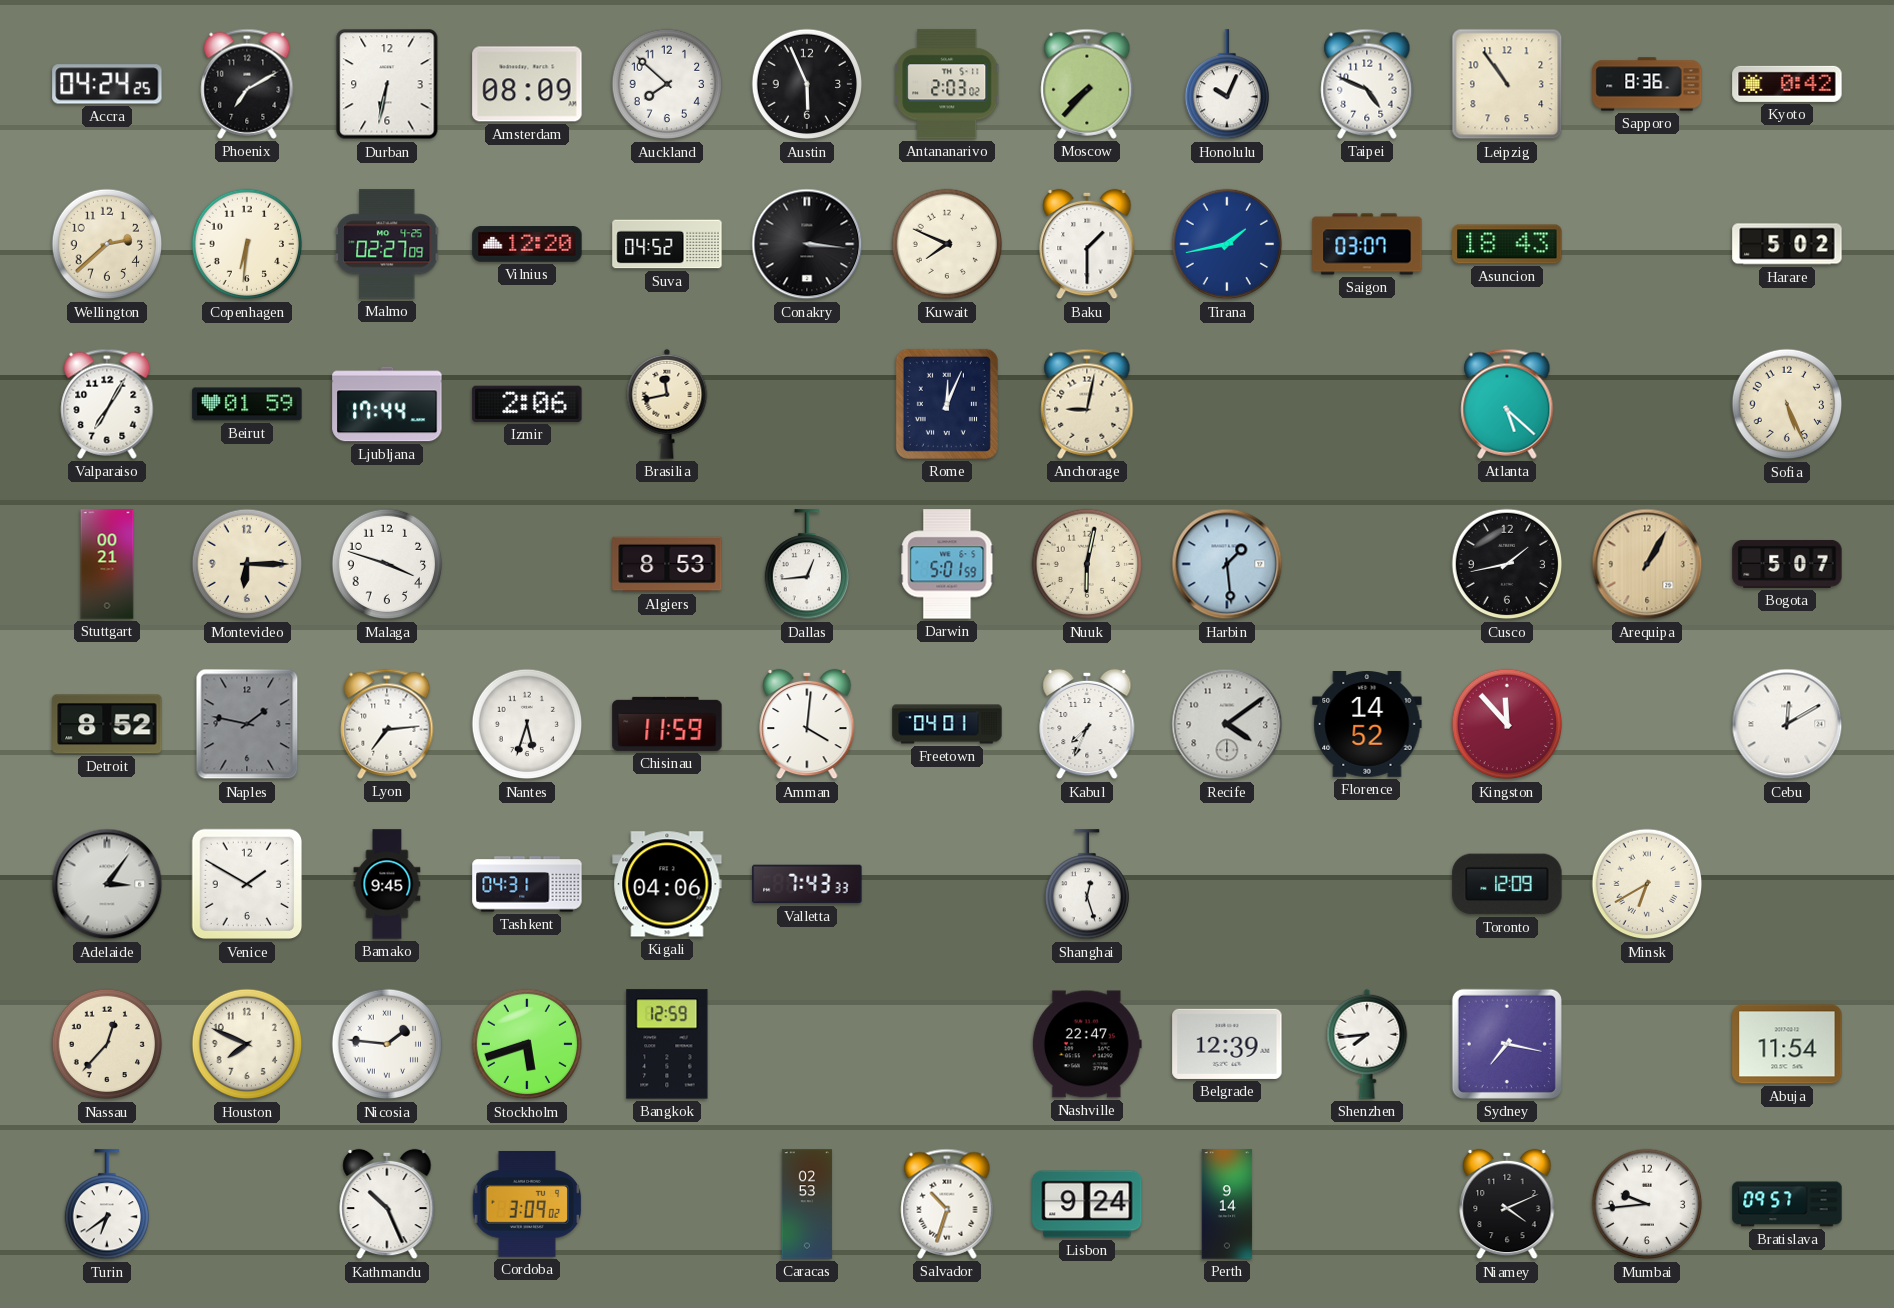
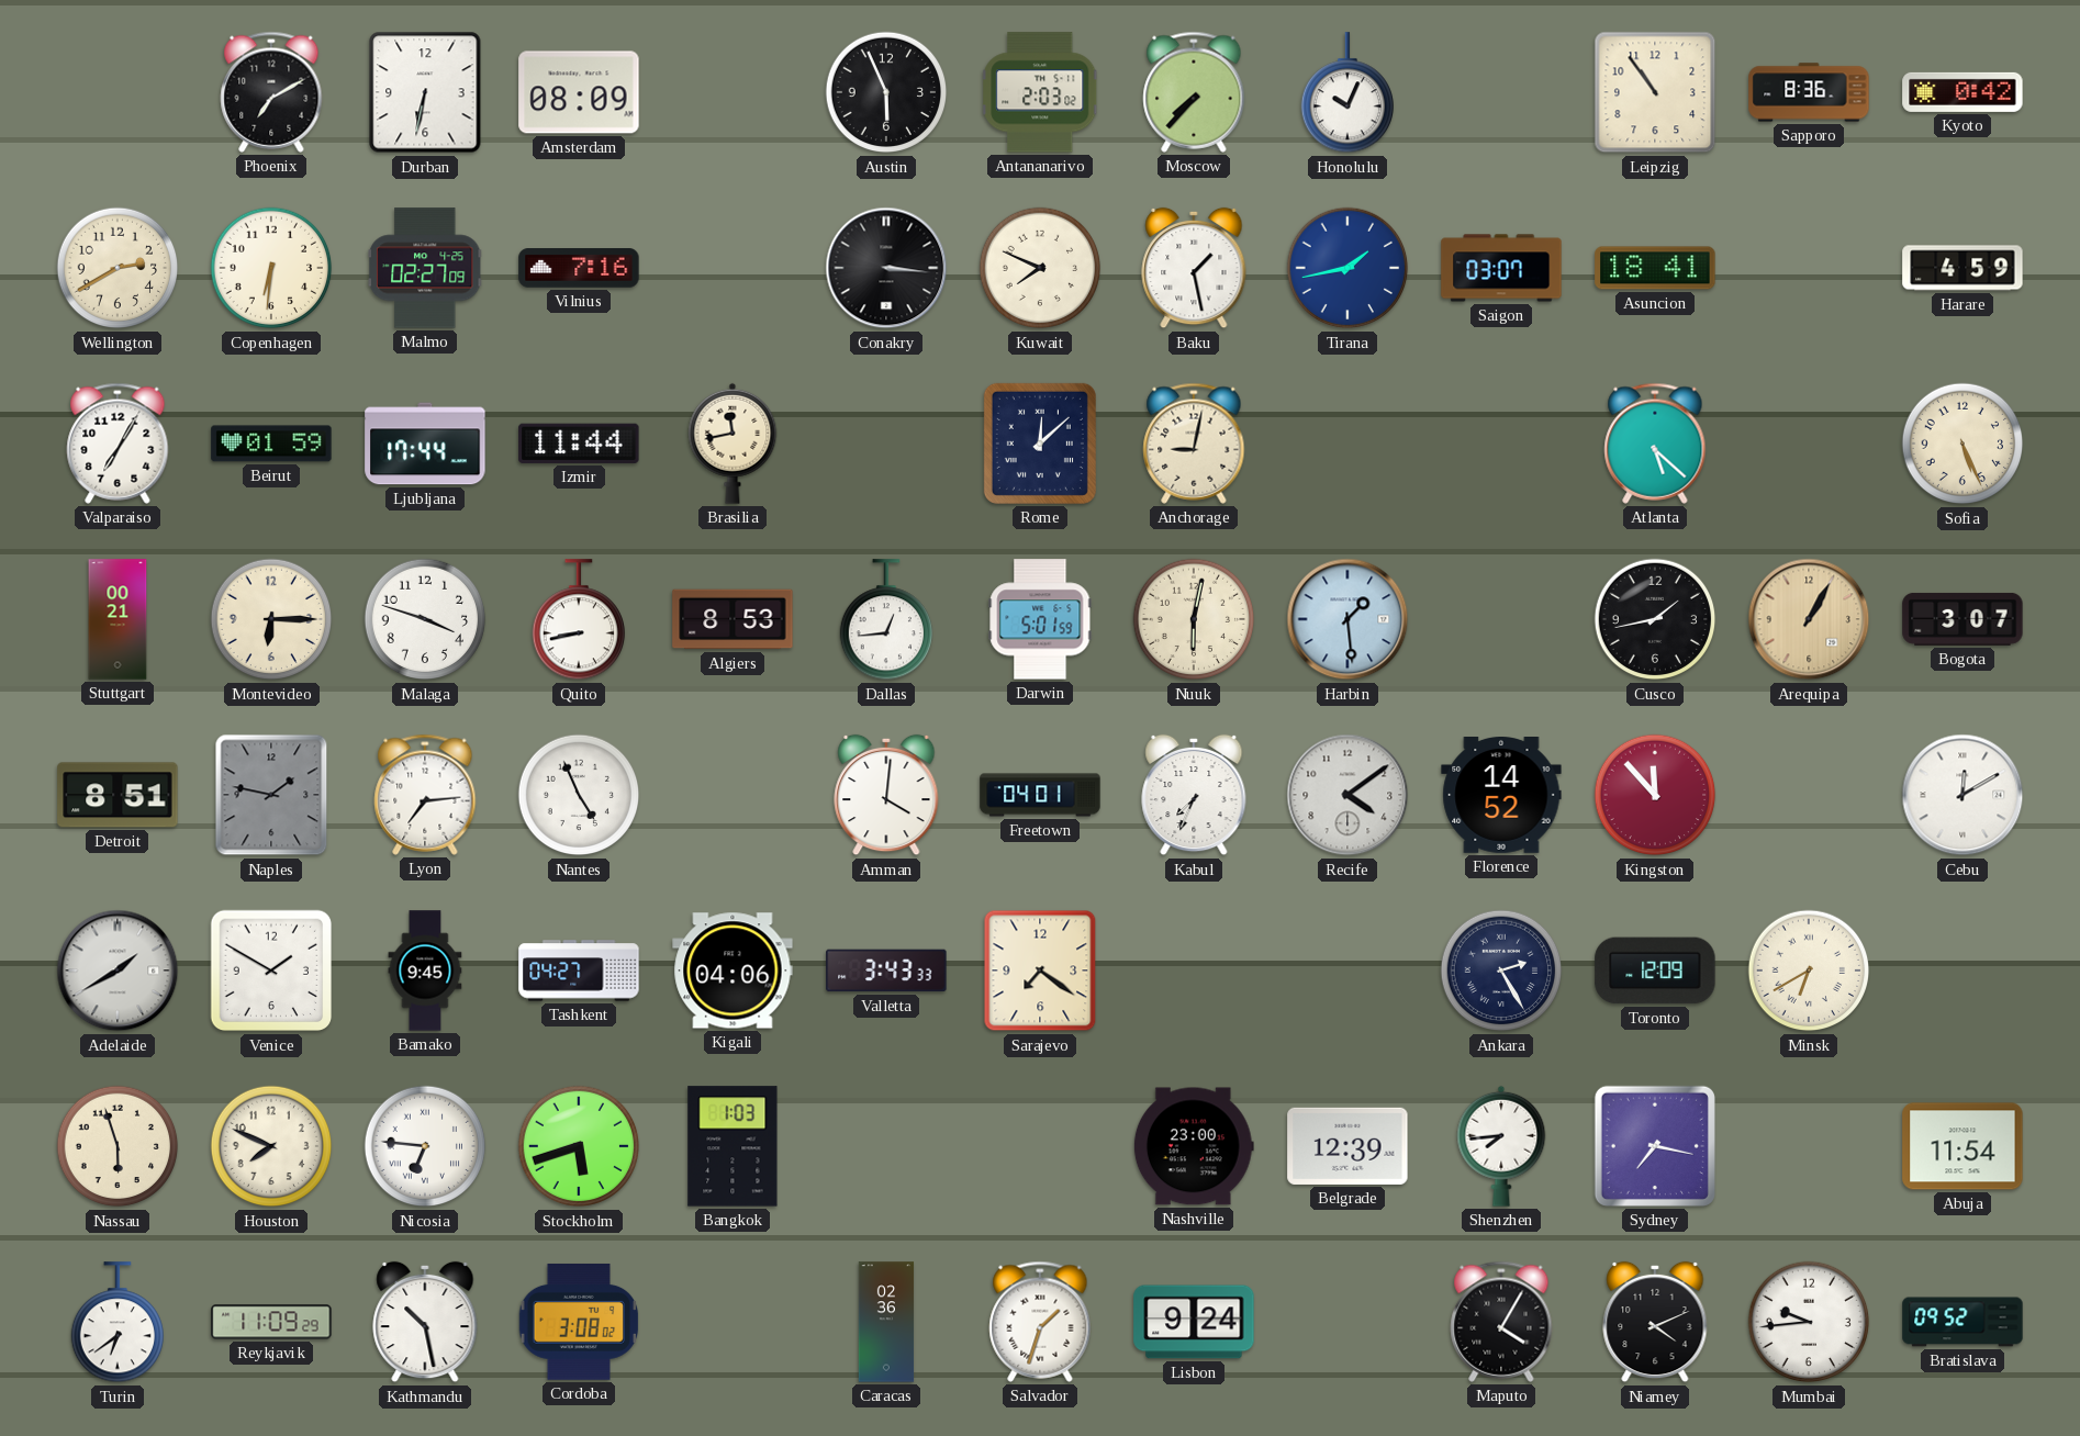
Accra: 04:24 -> none (107, 84)
Auckland: 7:52 -> none (667, 84)
Taipei: 4:49 -> none (1367, 84)
Wellington: 2:38 -> 2:40 (118, 268)
Vilnius: 12:20 -> 7:16 (579, 268)
Suva: 04:52 -> none (667, 244)
Baku: 1:30 -> 1:28 (1194, 268)
Asuncion: 18:43 -> 18:41 (1655, 268)
Harare: 5:02 -> 4:59 (1962, 268)
Izmir: 2:06 -> 11:44 (579, 444)
Rome: 12:04 -> 12:08 (1040, 444)
Quito: none -> 8:43 (578, 620)
Bogota: 5:07 -> 3:07 (1962, 619)
Detroit: 8:52 -> 8:51 (118, 795)
Nantes: 5:33 -> 4:56 (579, 795)
Chisinau: 11:59 -> none (667, 724)
Adelaide: 3:06 -> 1:40 (118, 971)
Tashkent: 04:31 -> 04:27 (579, 971)
Valletta: 7:43 -> 3:43 (886, 971)
Sarajevo: none -> 7:21 (1040, 971)
Shanghai: 12:27 -> none (1086, 885)
Ankara: none -> 2:25 (1501, 971)
Nassau: 12:37 -> 5:57 (118, 1146)
Nicosia: 1:46 -> 6:46 (425, 1146)
Bangkok: 12:59 -> 1:03 (733, 1146)
Nashville: 22:47 -> 23:00 (1194, 1146)
Reykjavik: none -> 11:09 (271, 1322)
Kathmandu: 10:26 -> 10:28 (425, 1322)
Cordoba: 3:09 -> 3:08 (579, 1322)
Caracas: 02:53 -> 02:36 (886, 1322)
Salvador: 10:33 -> 1:33 (1040, 1322)
Perth: 9:14 -> none (1227, 1204)
Maputo: none -> 4:05 (1501, 1322)
Bratislava: 09:57 -> 09:52 (1962, 1322)
